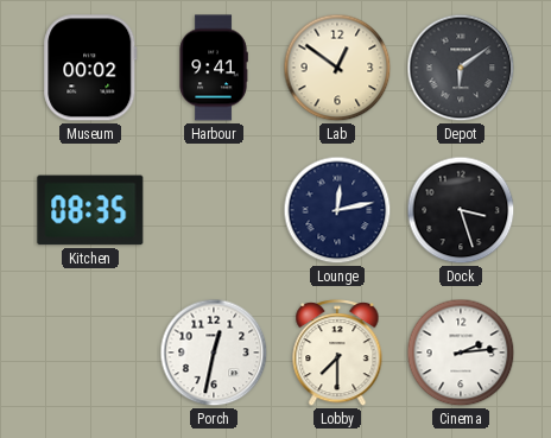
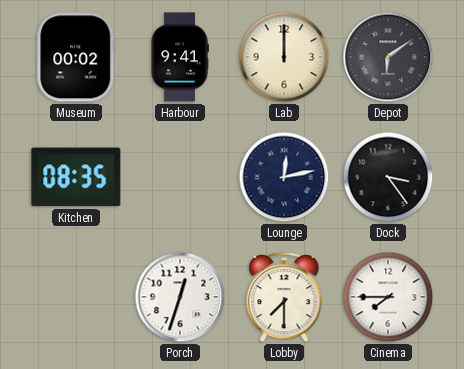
Lab: 12:51 -> 12:00 (284, 57)
Dock: 3:27 -> 3:24 (388, 177)
Porch: 12:32 -> 12:33 (180, 297)
Cinema: 2:14 -> 7:45 (388, 297)
